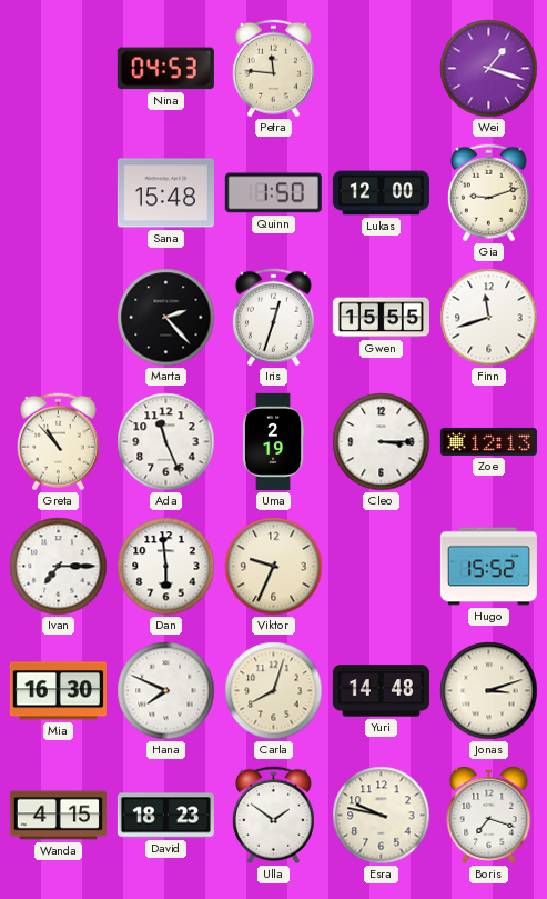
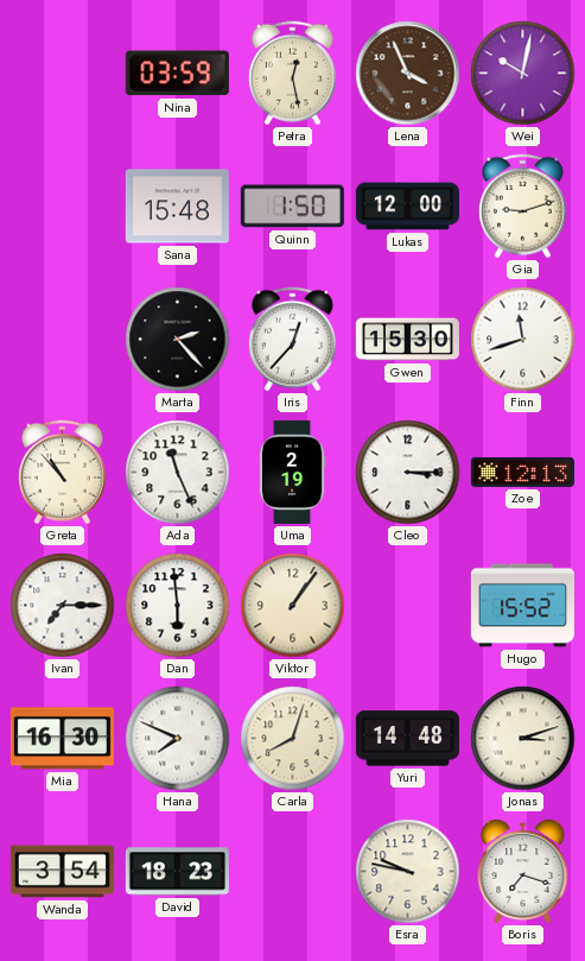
Nina: 04:53 -> 03:59 (177, 74)
Petra: 11:46 -> 12:28 (292, 74)
Lena: none -> 3:56 (408, 74)
Wei: 1:18 -> 10:02 (523, 74)
Iris: 12:33 -> 12:37 (292, 340)
Gwen: 15:55 -> 15:30 (407, 340)
Viktor: 9:34 -> 1:06 (293, 606)
Wanda: 4:15 -> 3:54 (62, 872)
Ulla: 1:51 -> none (273, 816)
